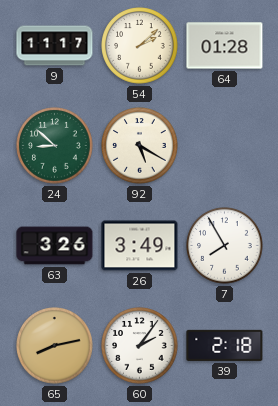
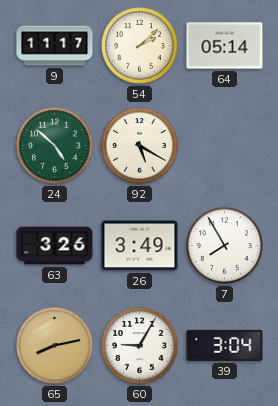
64: 01:28 -> 05:14 (225, 46)
24: 8:52 -> 4:52 (55, 146)
60: 2:06 -> 9:05 (140, 346)
39: 2:18 -> 3:04 (225, 345)
